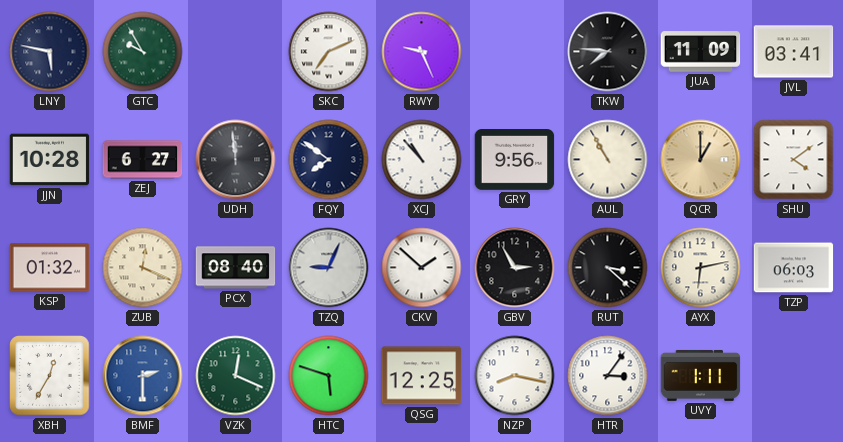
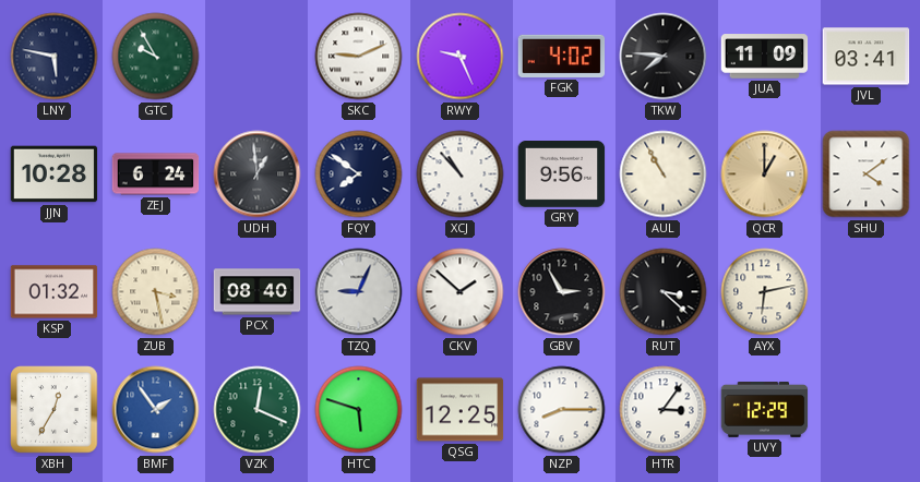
SKC: 7:11 -> 9:11 (359, 57)
FGK: none -> 4:02 (562, 56)
ZEJ: 6:27 -> 6:24 (156, 174)
UDH: 11:59 -> 12:59 (258, 174)
ZUB: 12:19 -> 3:28 (156, 292)
TZP: 06:03 -> none (794, 268)
BMF: 2:30 -> 1:54 (156, 410)
NZP: 8:17 -> 8:15 (562, 410)
UVY: 1:11 -> 12:29 (765, 409)
